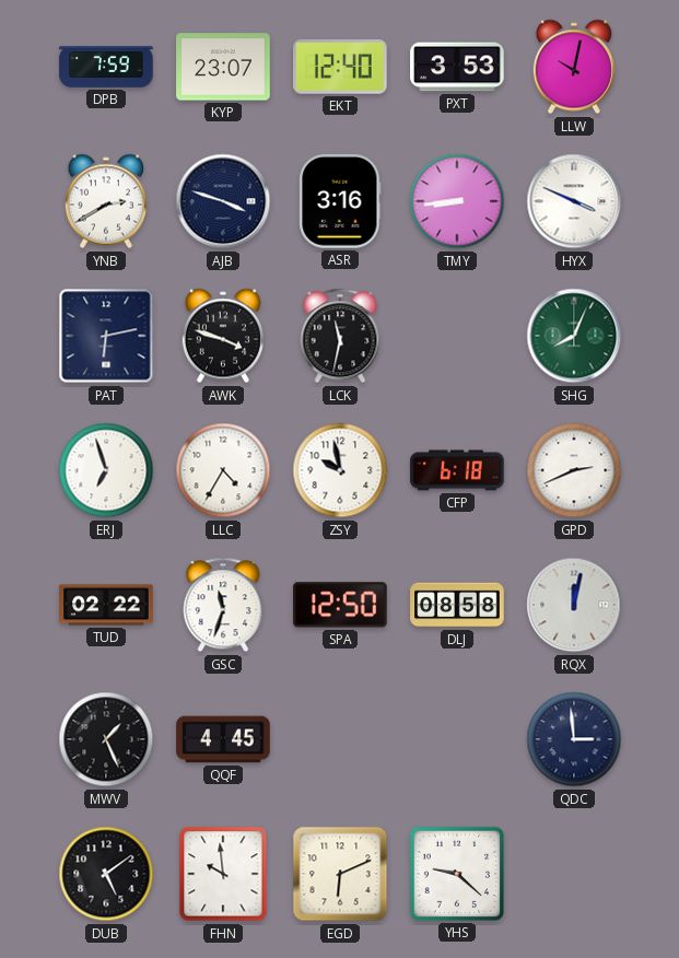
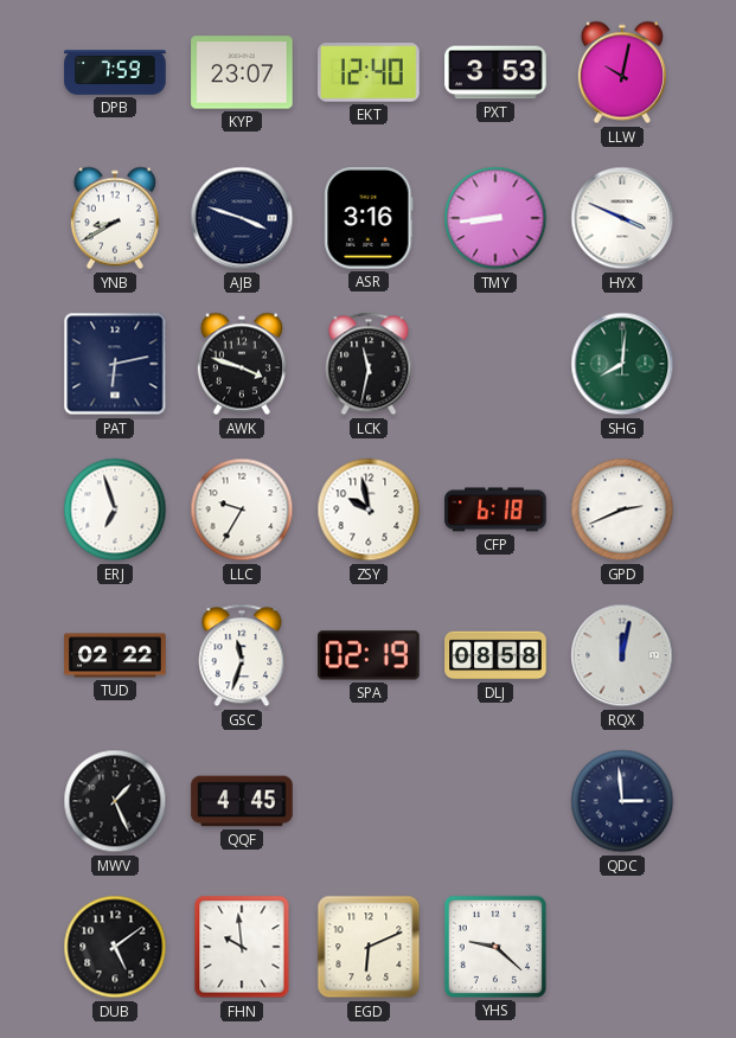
YNB: 2:40 -> 8:40 (115, 218)
SHG: 8:04 -> 8:01 (622, 364)
LLC: 4:35 -> 9:35 (242, 510)
SPA: 12:50 -> 02:19 (369, 655)
